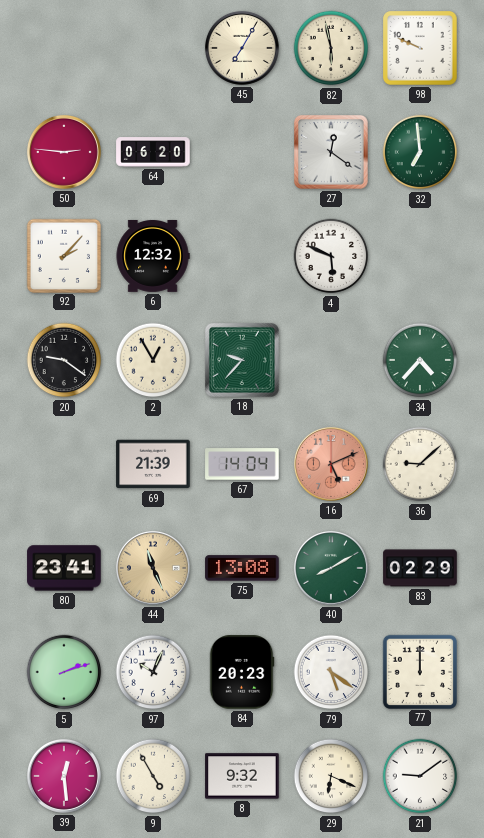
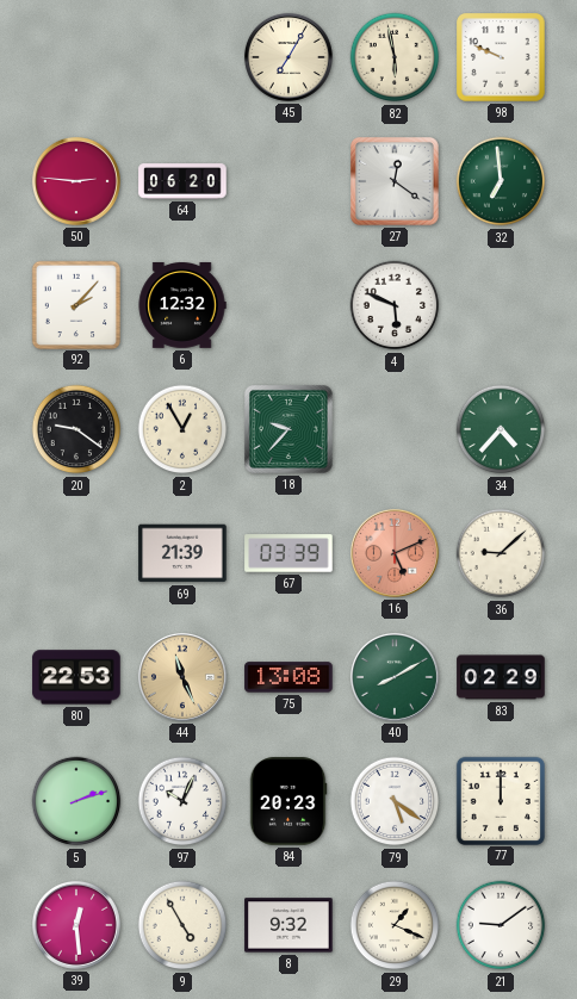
67: 14:04 -> 03:39 (288, 553)
80: 23:41 -> 22:53 (76, 677)
29: 6:19 -> 1:19 (395, 925)
